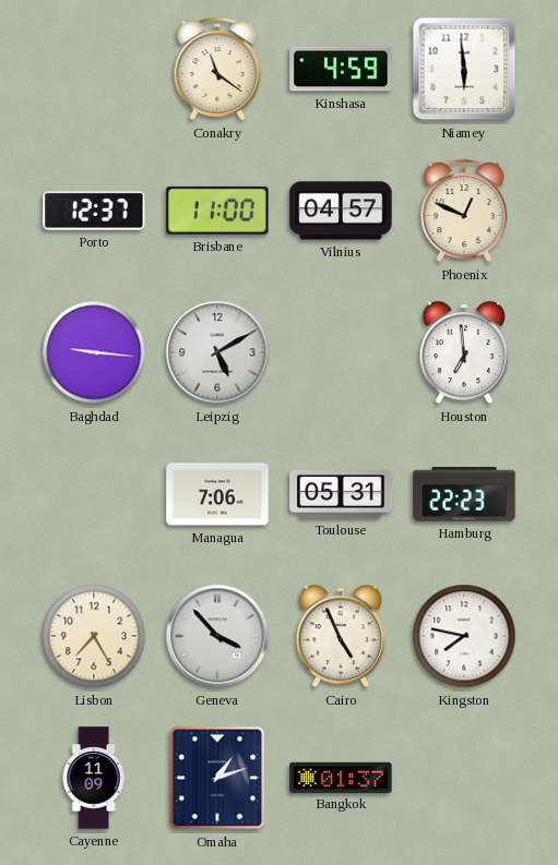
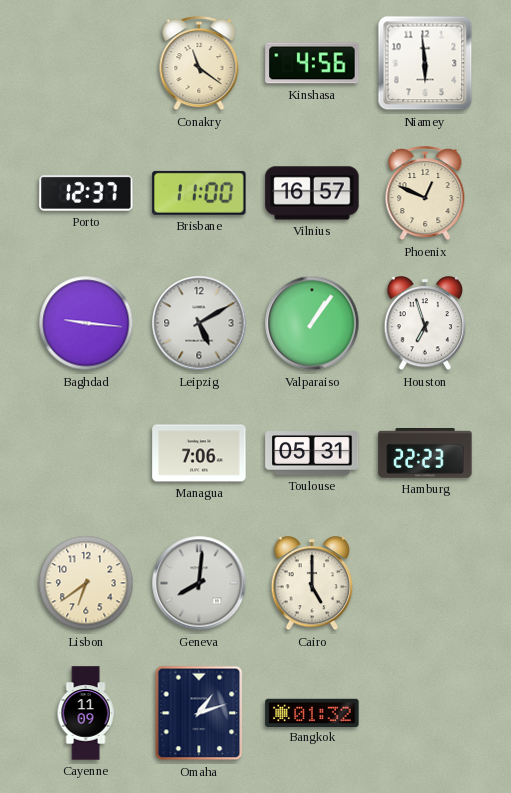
Kinshasa: 4:59 -> 4:56 (312, 63)
Vilnius: 04:57 -> 16:57 (312, 193)
Valparaiso: none -> 1:06 (312, 323)
Houston: 6:59 -> 6:57 (425, 324)
Lisbon: 7:25 -> 6:39 (86, 583)
Geneva: 3:53 -> 8:01 (199, 583)
Cairo: 4:56 -> 5:00 (312, 584)
Kingston: 7:47 -> none (464, 636)
Bangkok: 01:37 -> 01:32 (312, 712)
